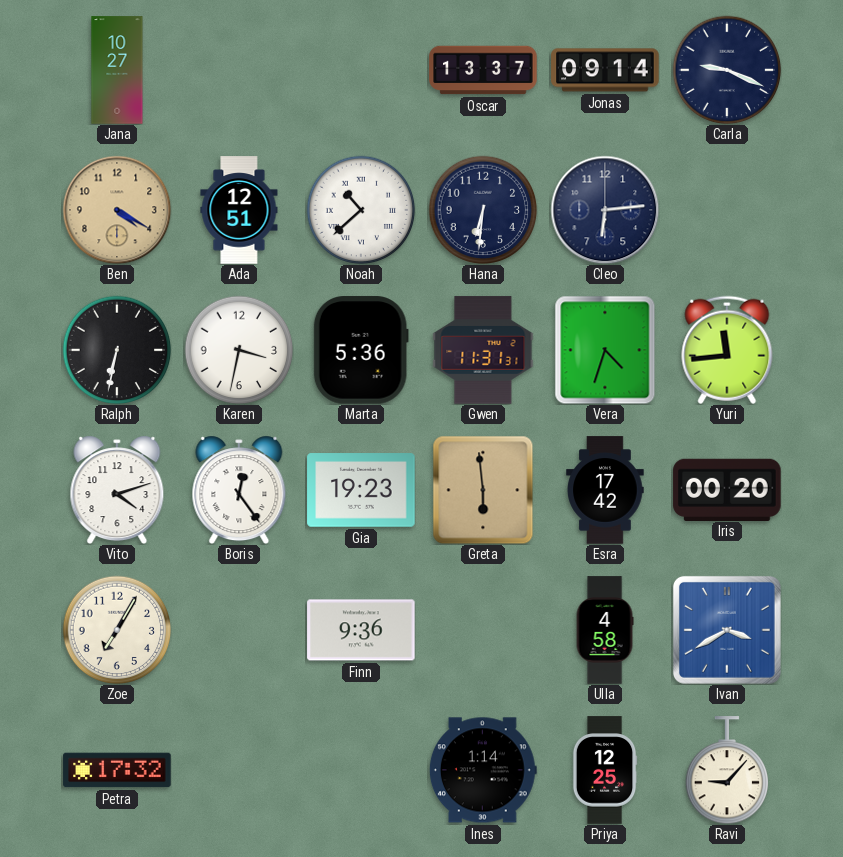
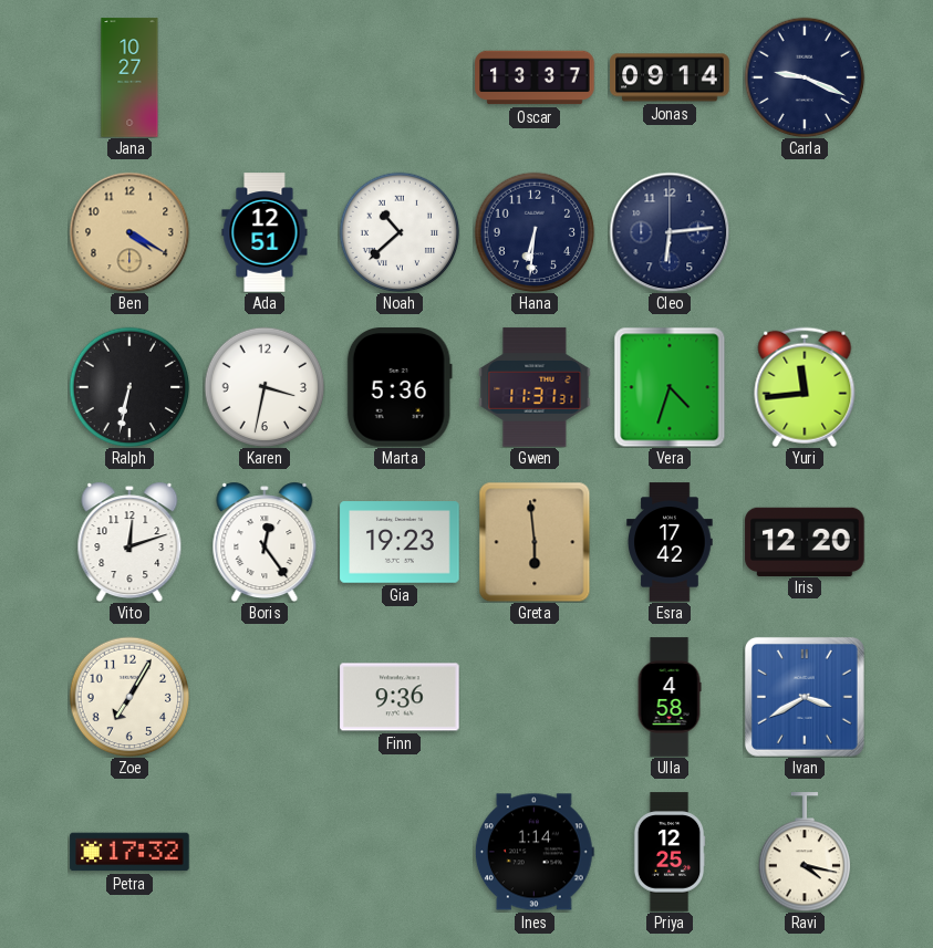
Vito: 4:12 -> 12:12 (129, 542)
Iris: 00:20 -> 12:20 (805, 541)
Ravi: 9:07 -> 4:17 (805, 852)
